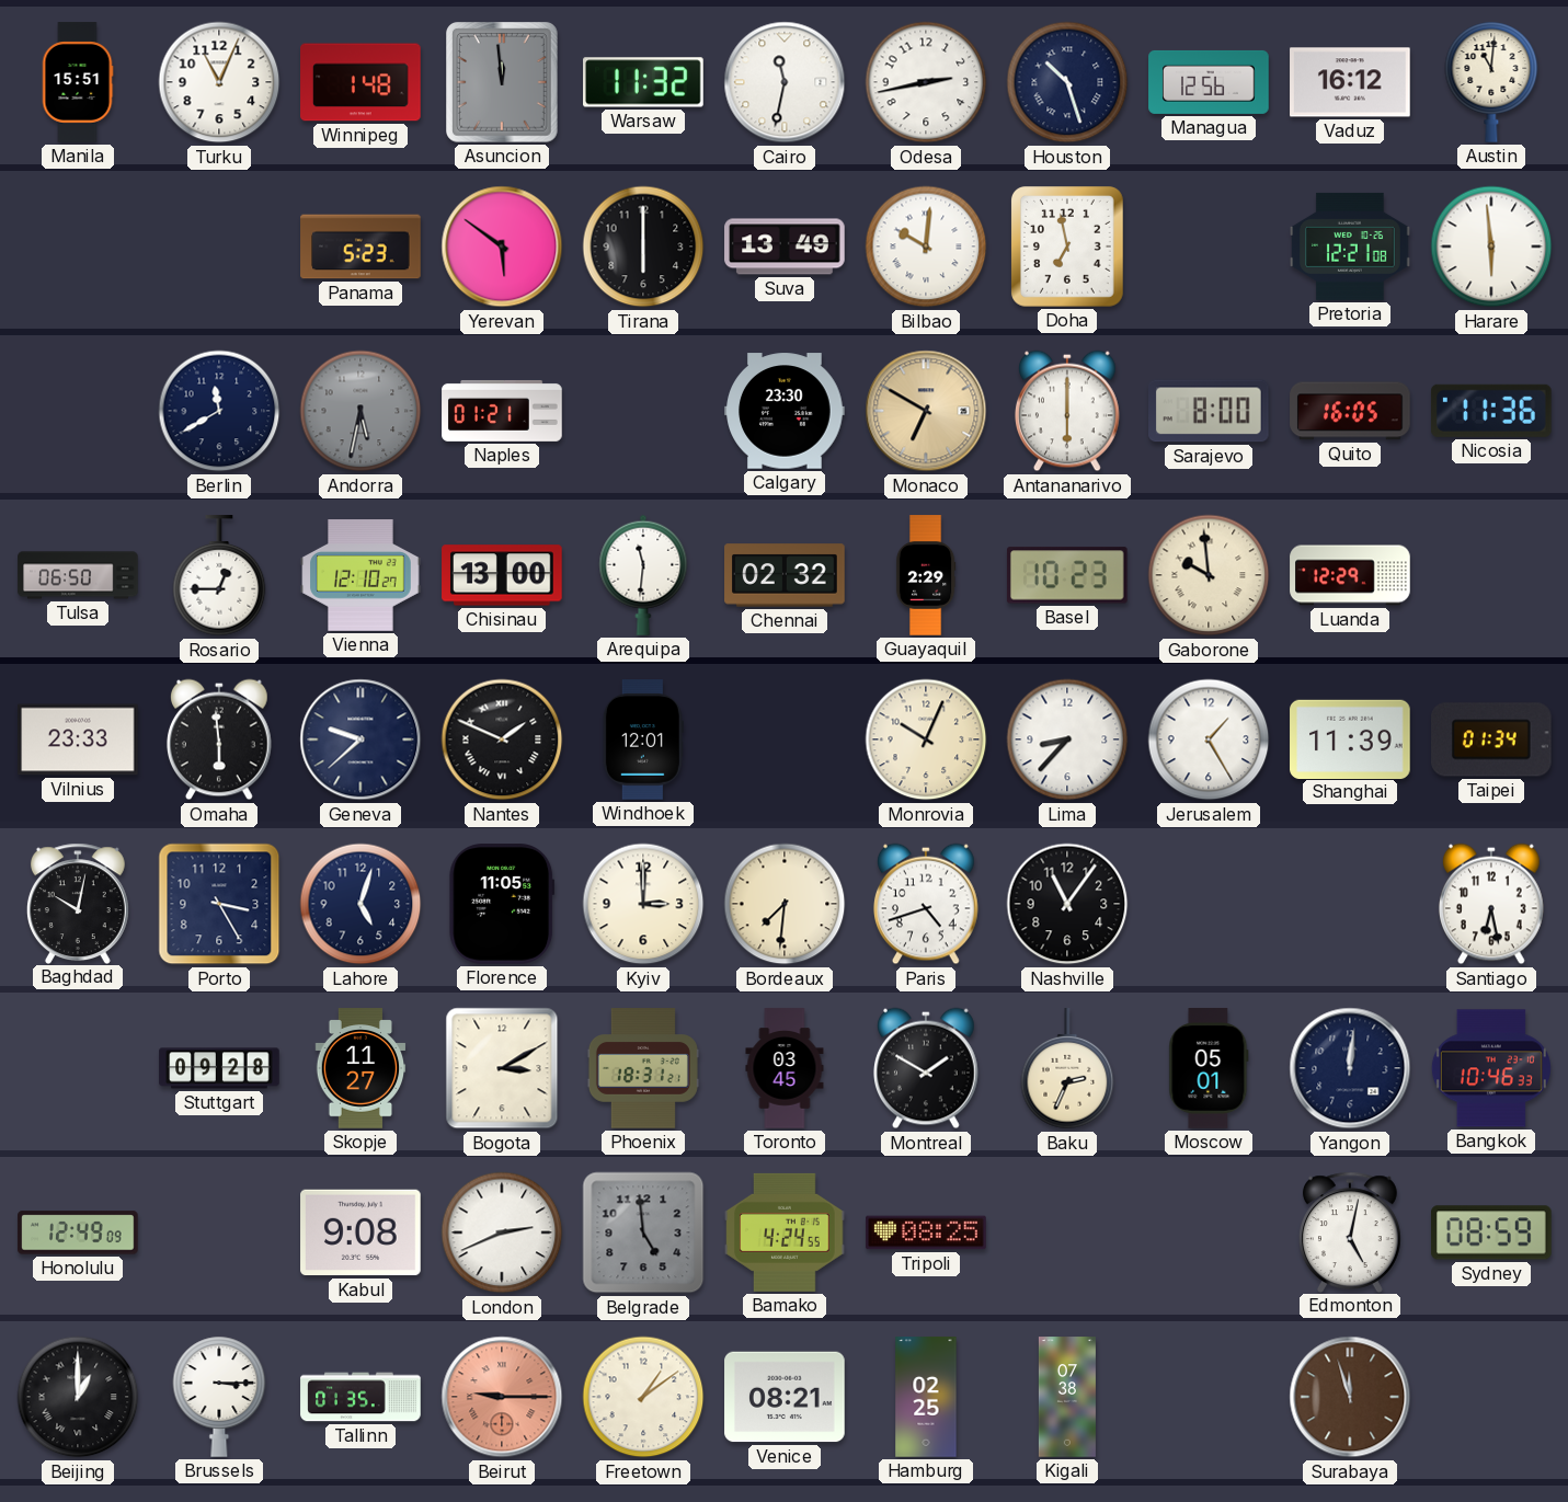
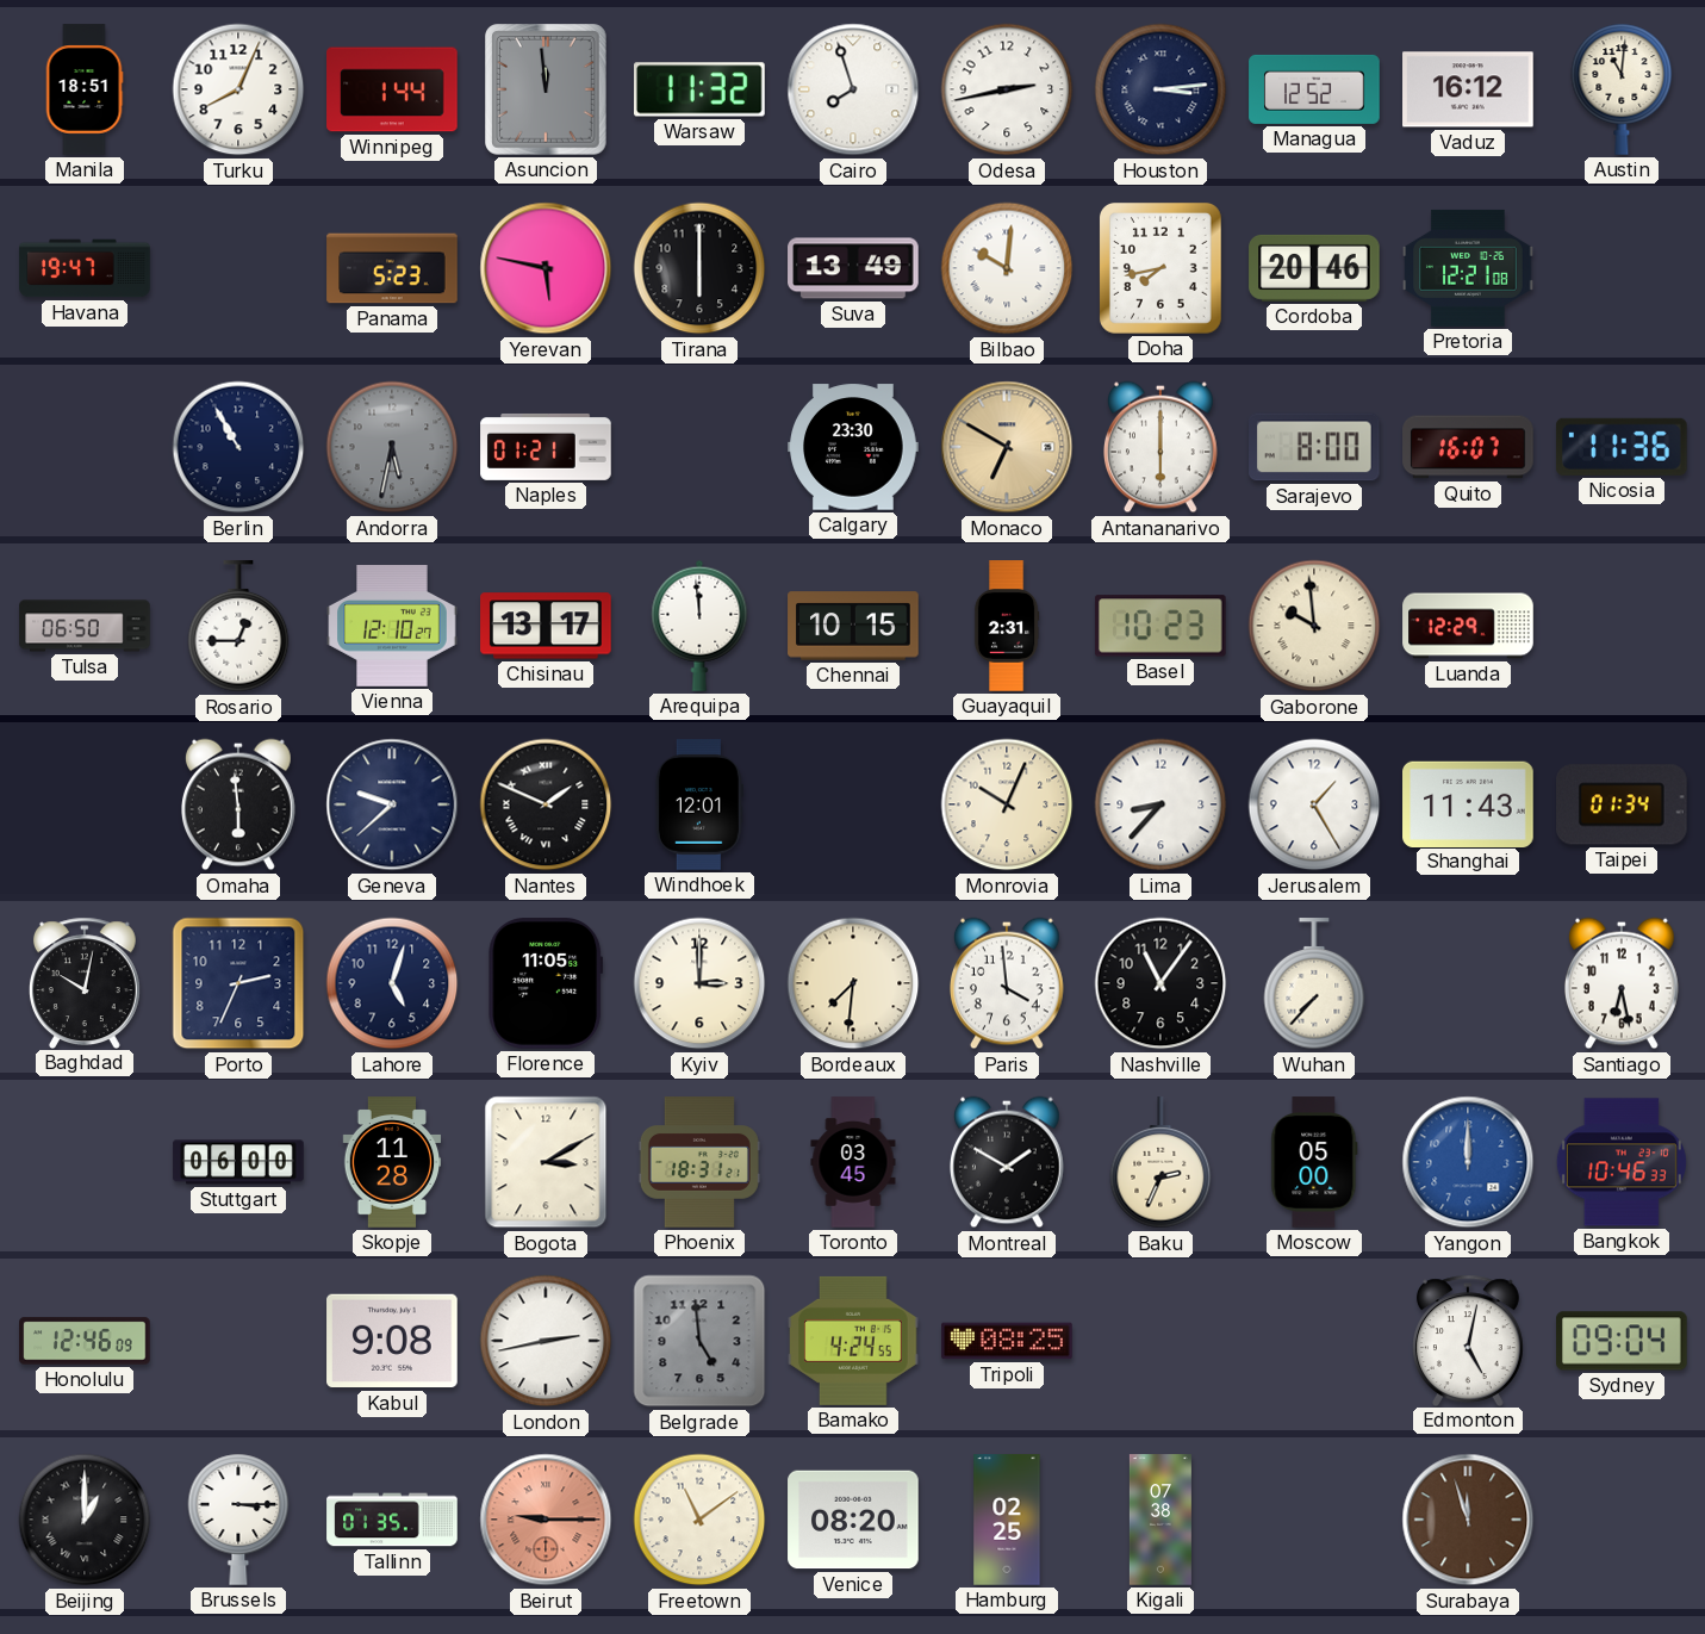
Manila: 15:51 -> 18:51 (85, 89)
Turku: 11:04 -> 8:04 (238, 89)
Winnipeg: 1:48 -> 1:44 (392, 89)
Cairo: 11:32 -> 7:57 (853, 89)
Houston: 10:27 -> 3:14 (1160, 89)
Managua: 12:56 -> 12:52 (1314, 89)
Havana: none -> 19:47 (85, 268)
Yerevan: 5:51 -> 5:47 (546, 268)
Doha: 6:58 -> 7:43 (1160, 269)
Cordoba: none -> 20:46 (1314, 268)
Harare: 5:59 -> none (1491, 246)
Berlin: 11:40 -> 10:55 (238, 447)
Quito: 16:05 -> 16:07 (1468, 447)
Chisinau: 13:00 -> 13:17 (546, 626)
Arequipa: 11:31 -> 11:59 (699, 626)
Chennai: 02:32 -> 10:15 (853, 626)
Guayaquil: 2:29 -> 2:31 (1007, 626)
Vilnius: 23:33 -> none (78, 739)
Shanghai: 11:39 -> 11:43 (1468, 803)
Porto: 3:25 -> 2:34 (238, 983)
Paris: 4:42 -> 3:59 (1007, 983)
Wuhan: none -> 7:37 (1314, 984)
Stuttgart: 09:28 -> 06:00 (238, 1162)
Skopje: 11:27 -> 11:28 (392, 1162)
Moscow: 05:01 -> 05:00 (1314, 1162)
Yangon: 12:01 -> 12:00 (1468, 1162)
Yangon dial: navy -> blue (1468, 1162)
Honolulu: 12:49 -> 12:46 (85, 1341)
London: 2:41 -> 2:43 (546, 1341)
Sydney: 08:59 -> 09:04 (1623, 1341)
Freetown: 1:09 -> 11:09 (699, 1520)
Venice: 08:21 -> 08:20 (853, 1520)
